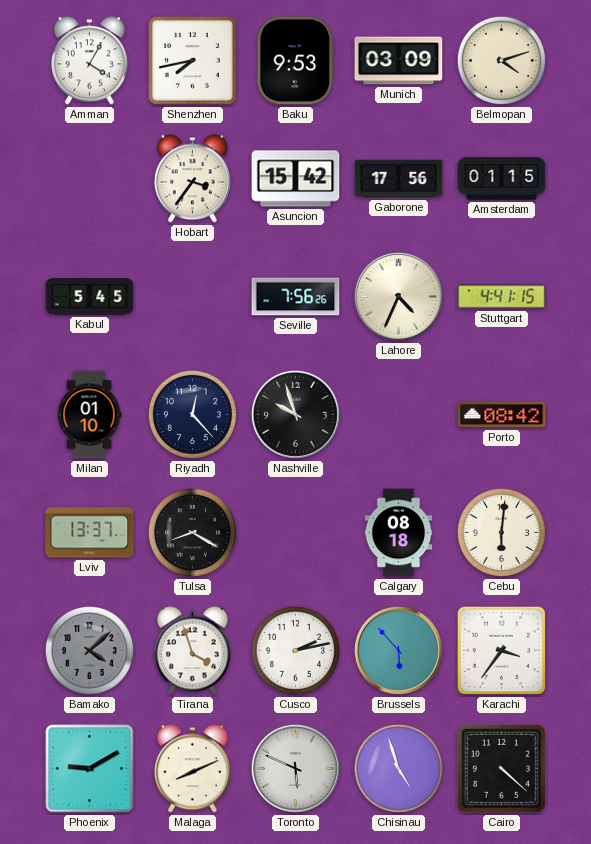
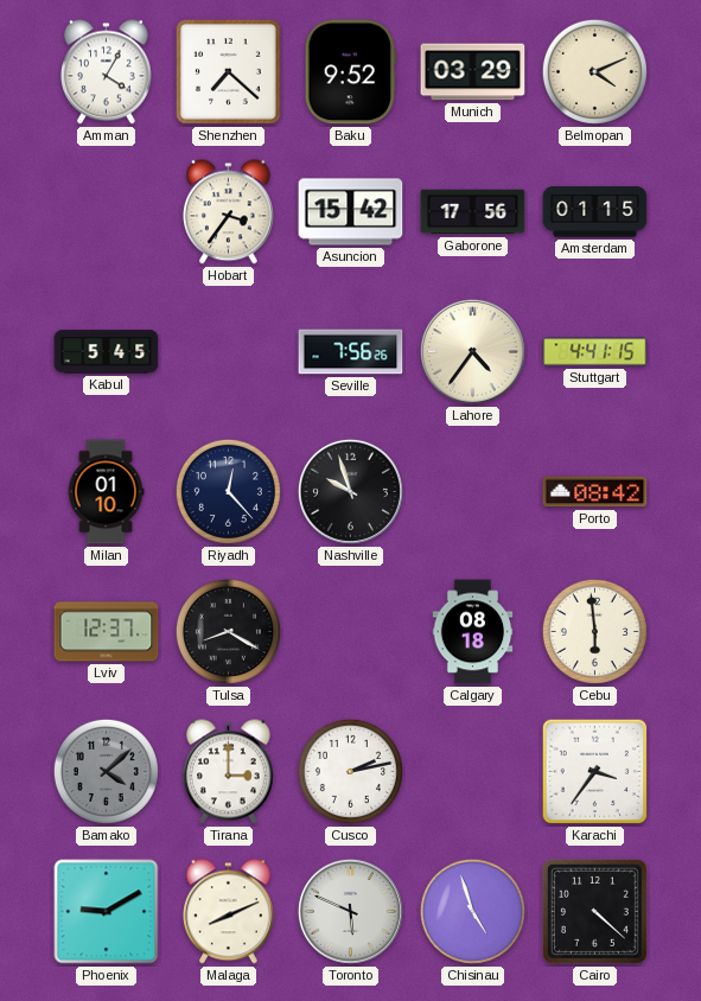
Shenzhen: 7:43 -> 7:22 (228, 71)
Baku: 9:53 -> 9:52 (350, 72)
Munich: 03:09 -> 03:29 (473, 72)
Belmopan: 4:12 -> 4:11 (594, 71)
Lahore: 4:34 -> 4:36 (472, 351)
Lviv: 13:37 -> 12:37 (107, 632)
Cebu: 6:01 -> 5:59 (594, 631)
Tirana: 3:57 -> 3:00 (229, 772)
Brussels: 5:53 -> none (398, 650)
